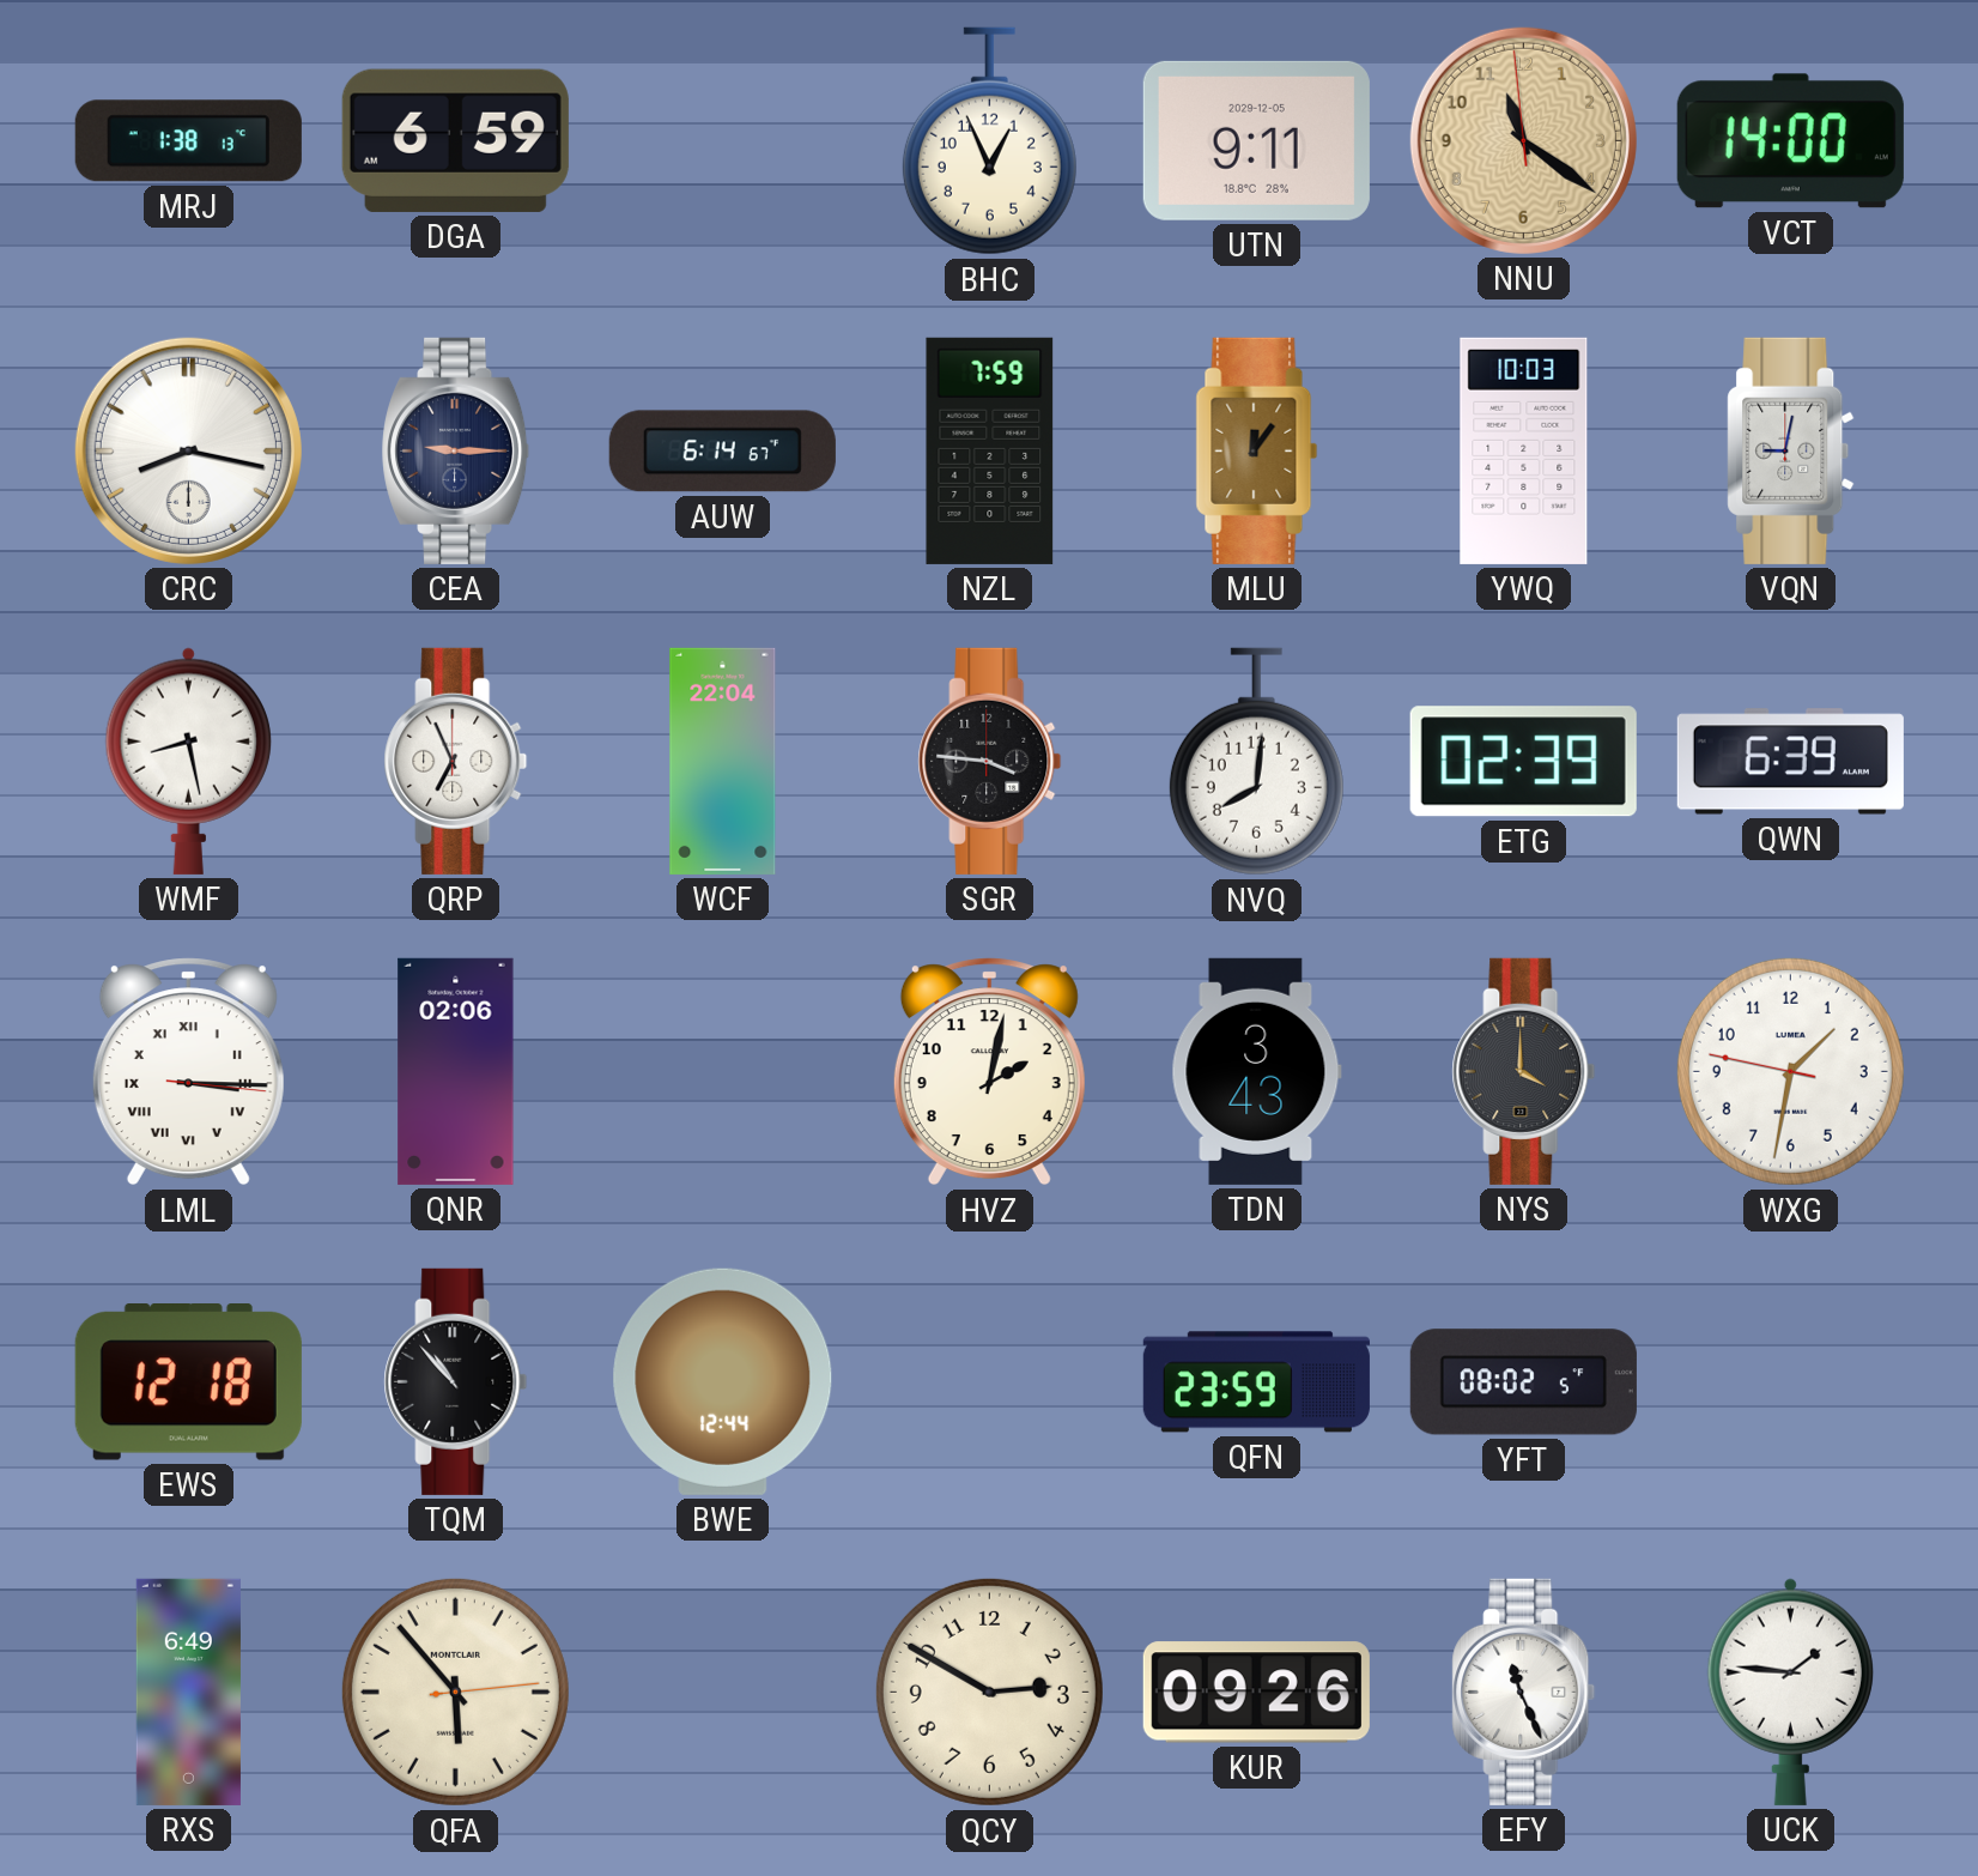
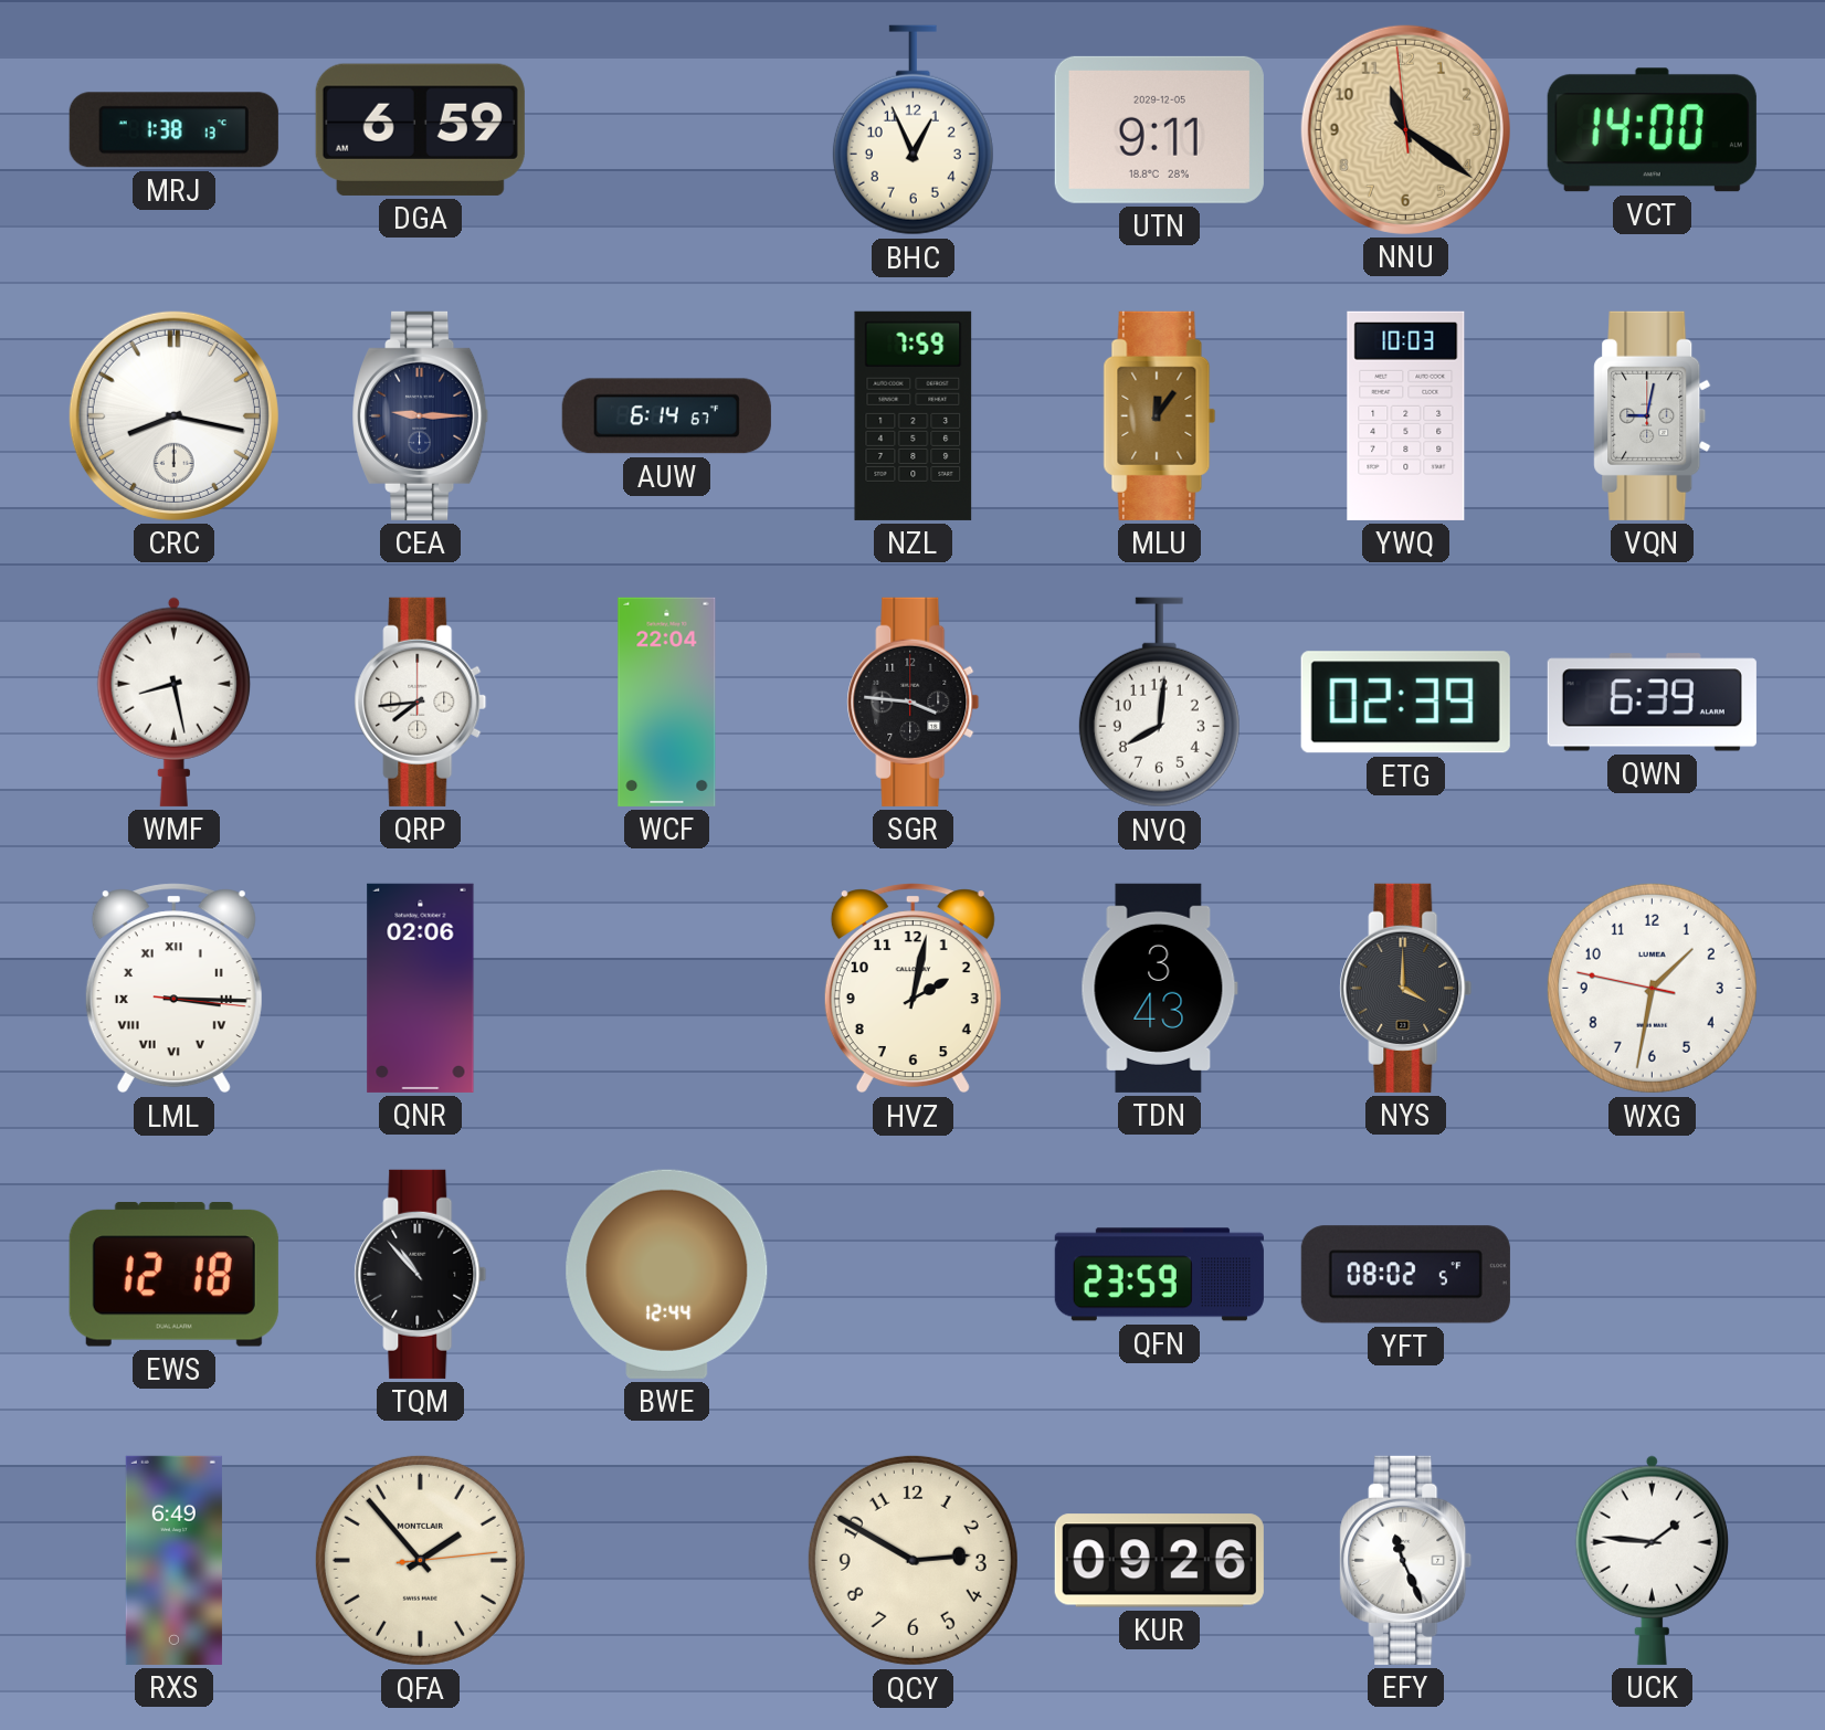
QRP: 6:56 -> 7:44 (421, 702)
QFA: 5:53 -> 1:53 (420, 1560)
